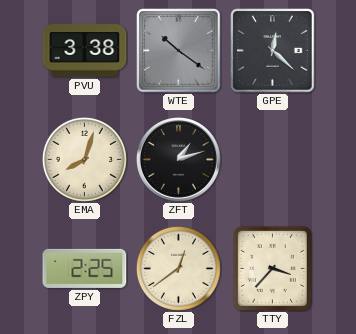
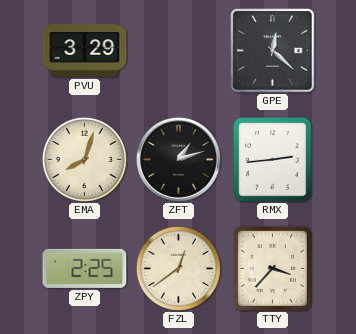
PVU: 3:38 -> 3:29 (85, 51)
WTE: 10:21 -> none (179, 51)
RMX: none -> 2:44 (273, 160)
